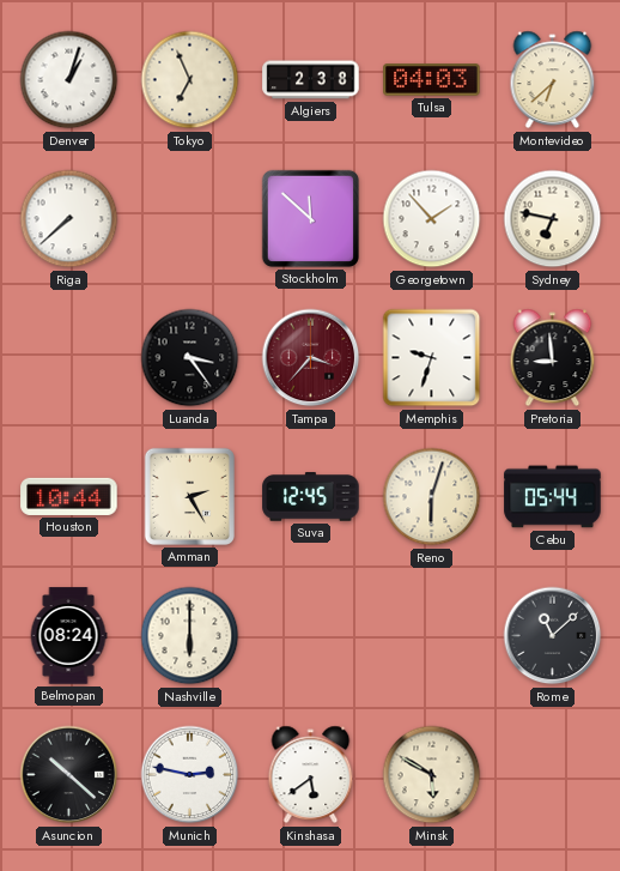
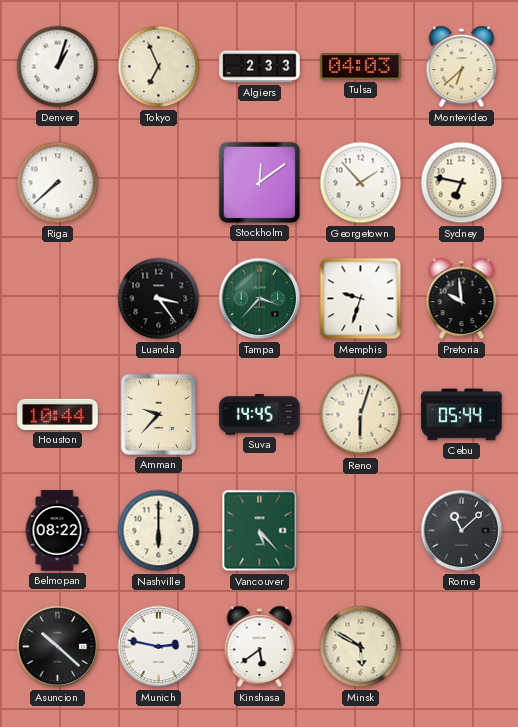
Algiers: 2:38 -> 2:33 (260, 67)
Stockholm: 11:52 -> 12:09 (259, 182)
Tampa dial: burgundy -> green (260, 299)
Pretoria: 8:59 -> 9:59 (462, 299)
Amman: 2:25 -> 9:37 (158, 414)
Suva: 12:45 -> 14:45 (260, 415)
Belmopan: 08:24 -> 08:22 (57, 531)
Vancouver: none -> 5:23 (260, 531)
